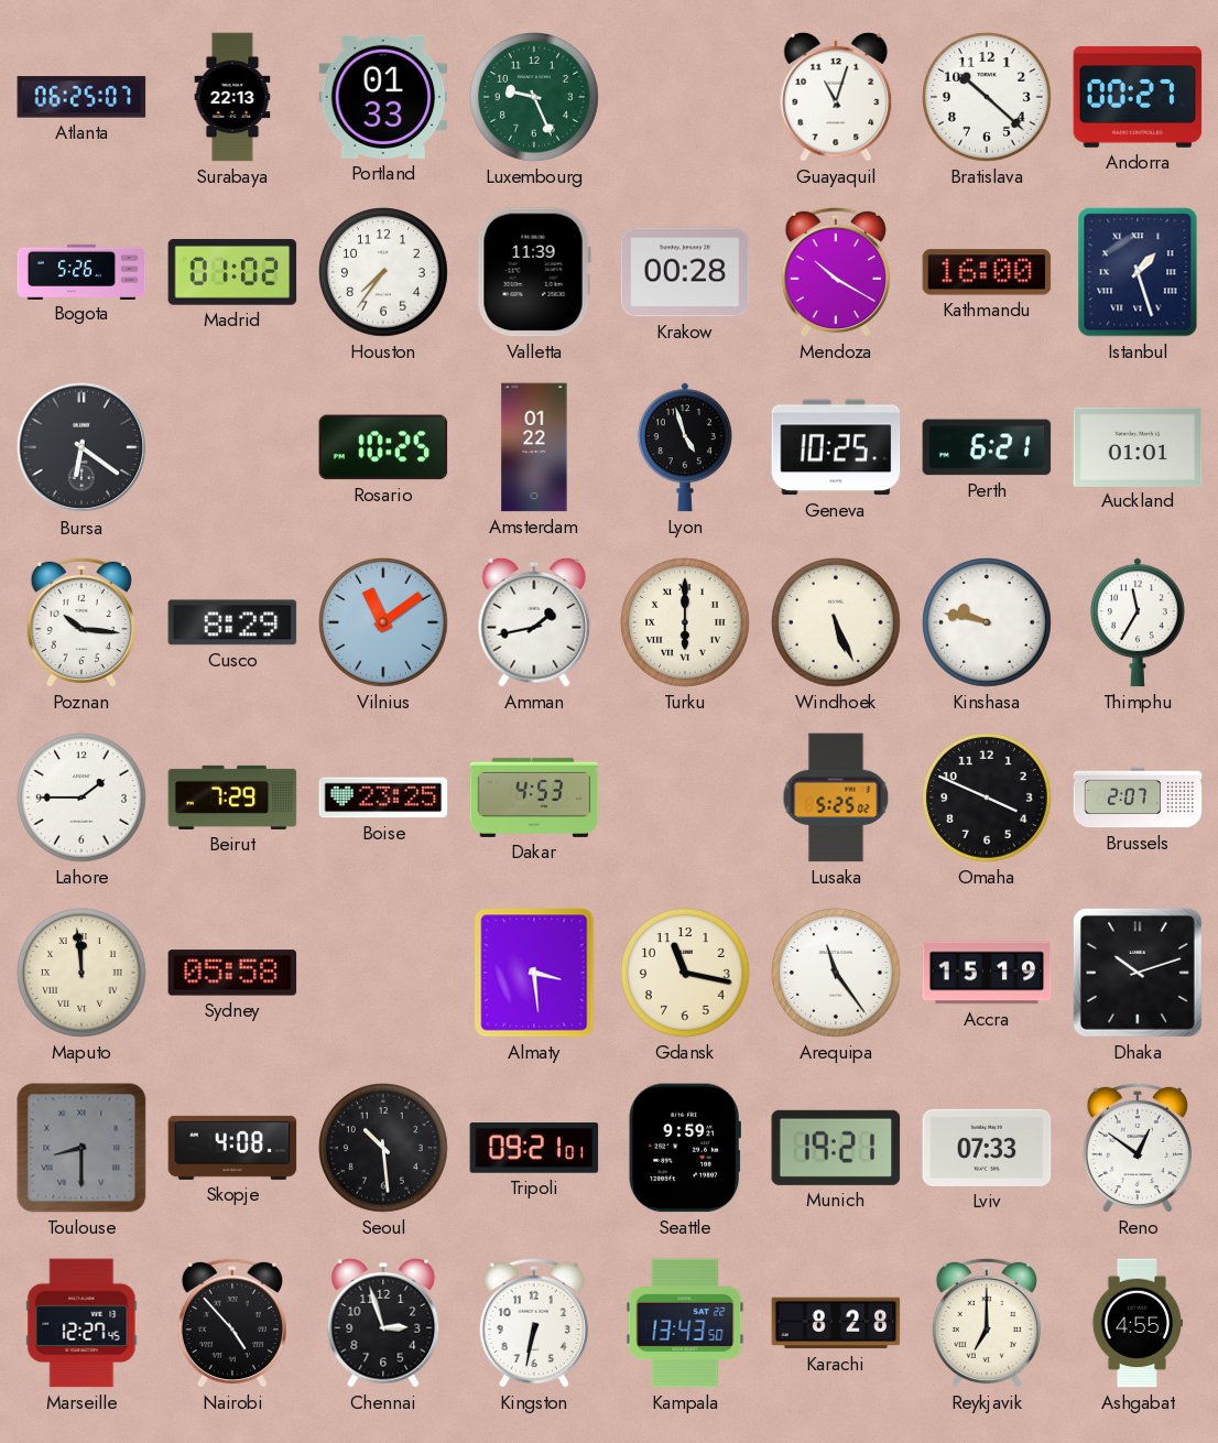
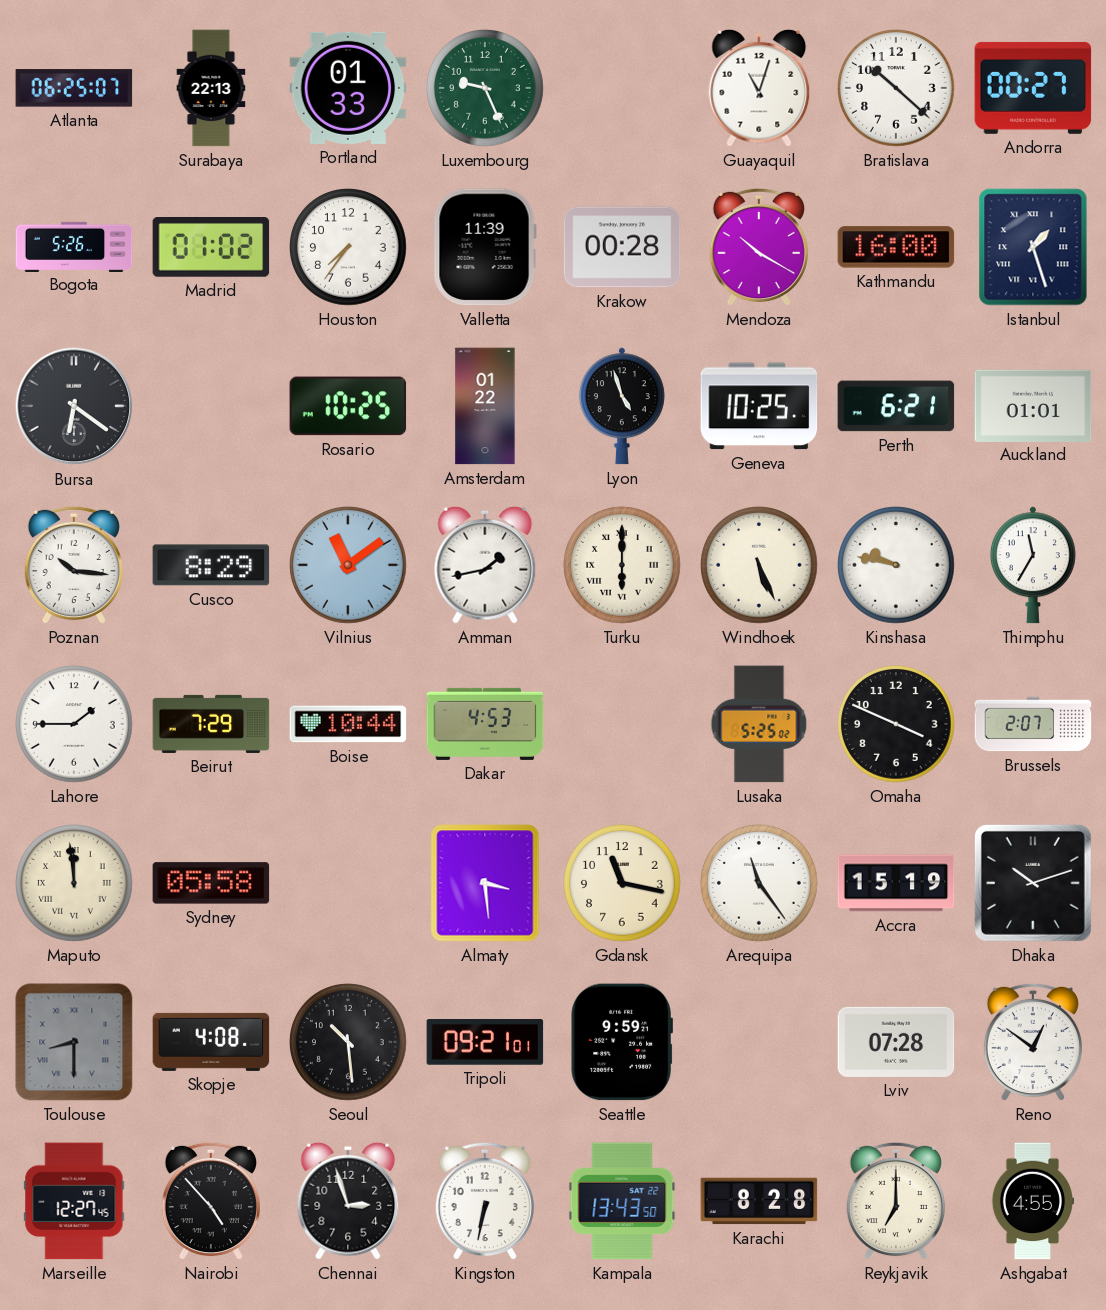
Boise: 23:25 -> 10:44 (348, 724)
Munich: 19:21 -> none (836, 1148)
Lviv: 07:33 -> 07:28 (896, 1042)
